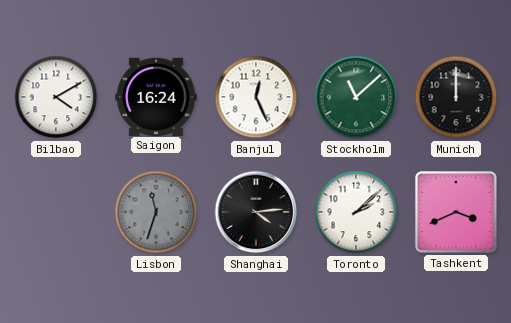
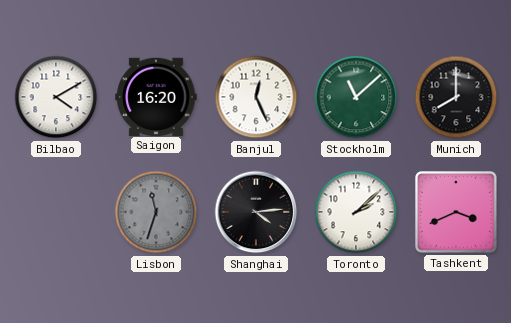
Saigon: 16:24 -> 16:20 (156, 96)
Munich: 12:00 -> 8:00 (456, 97)
